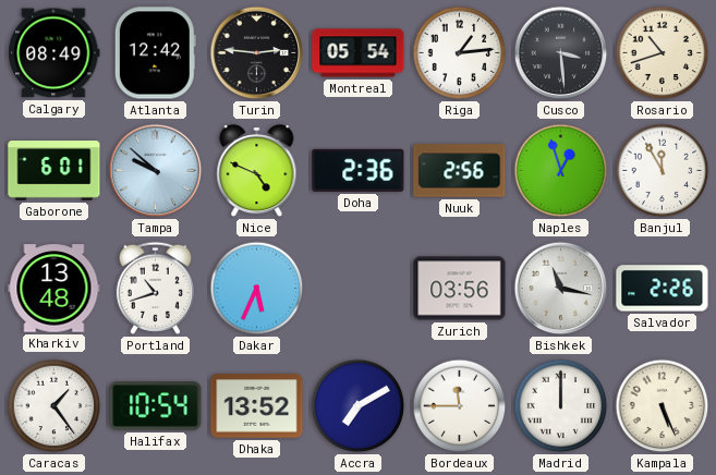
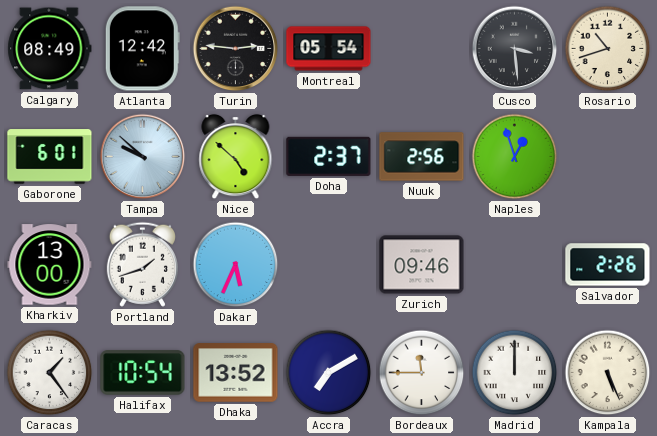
Riga: 1:14 -> none (460, 53)
Nice: 4:49 -> 4:52 (236, 157)
Doha: 2:36 -> 2:37 (329, 156)
Banjul: 11:55 -> none (663, 171)
Kharkiv: 13:48 -> 13:00 (50, 265)
Portland: 10:42 -> 1:42 (142, 264)
Zurich: 03:56 -> 09:46 (422, 265)
Bishkek: 11:17 -> none (561, 289)
